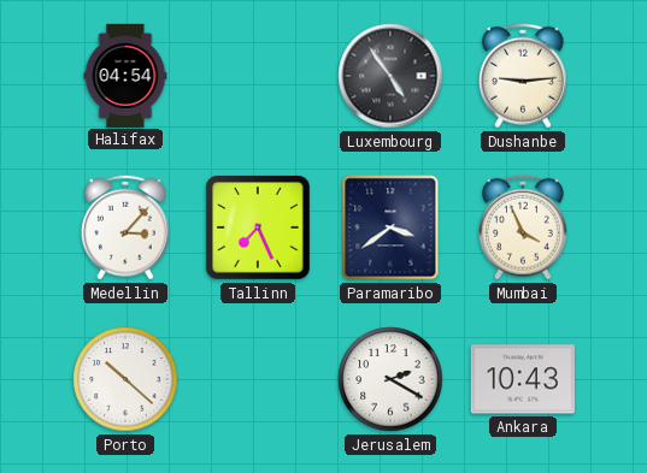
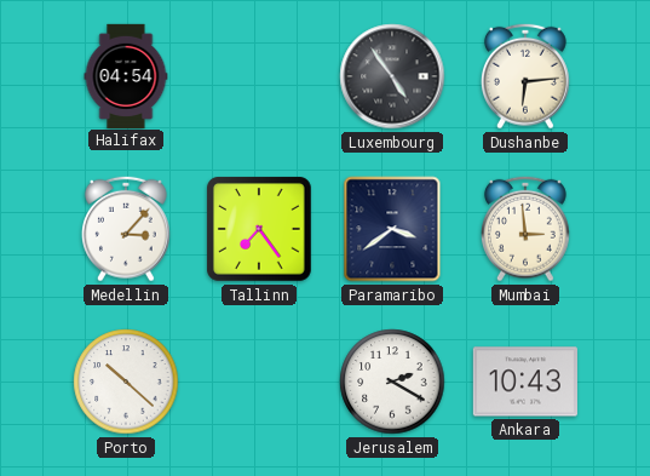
Dushanbe: 9:14 -> 6:14 (527, 76)
Tallinn: 7:26 -> 7:24 (260, 230)
Mumbai: 3:56 -> 2:59 (527, 229)
